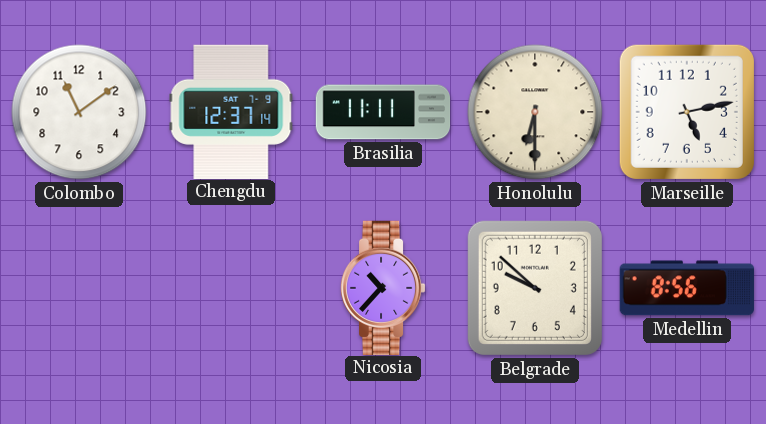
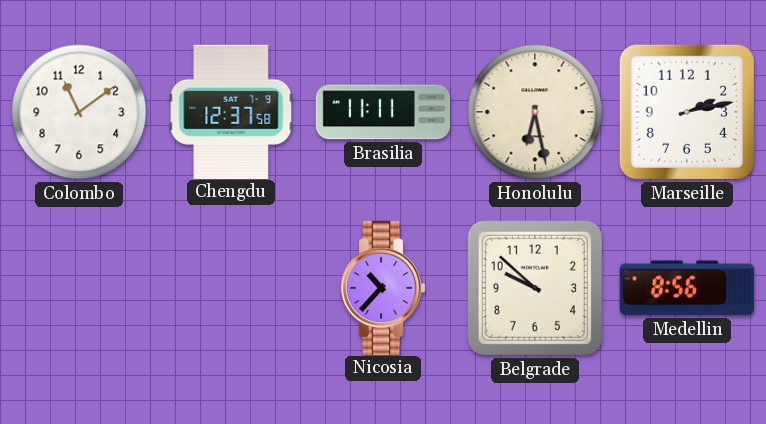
Chengdu: 12:37:14 -> 12:37:58 (231, 111)
Honolulu: 6:30 -> 6:28 (535, 112)
Marseille: 5:13 -> 2:13 (687, 112)
